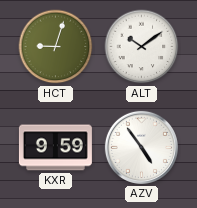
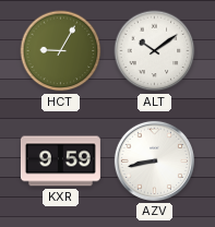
HCT: 9:03 -> 9:05 (61, 51)
AZV: 4:54 -> 8:43 (154, 160)
